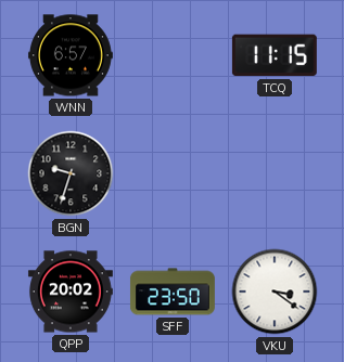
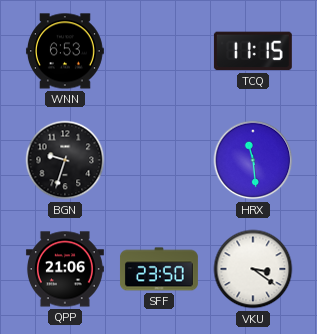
WNN: 6:57 -> 6:53 (65, 51)
HRX: none -> 11:29 (253, 160)
QPP: 20:02 -> 21:06 (65, 269)
